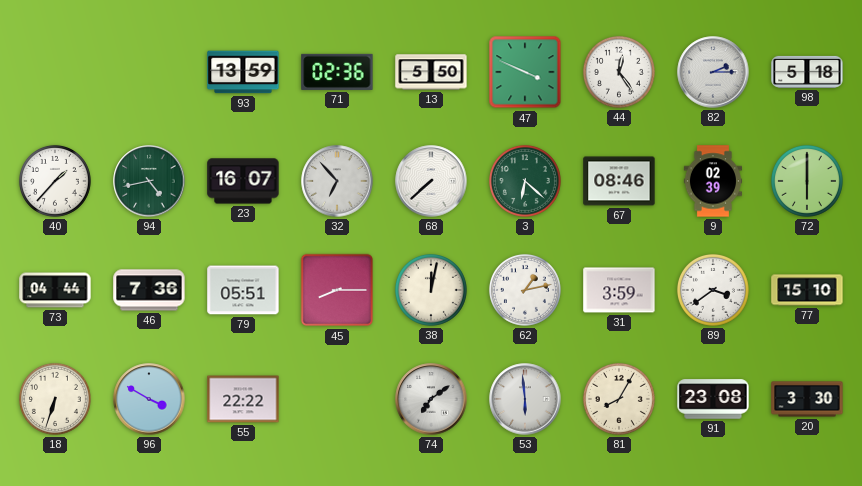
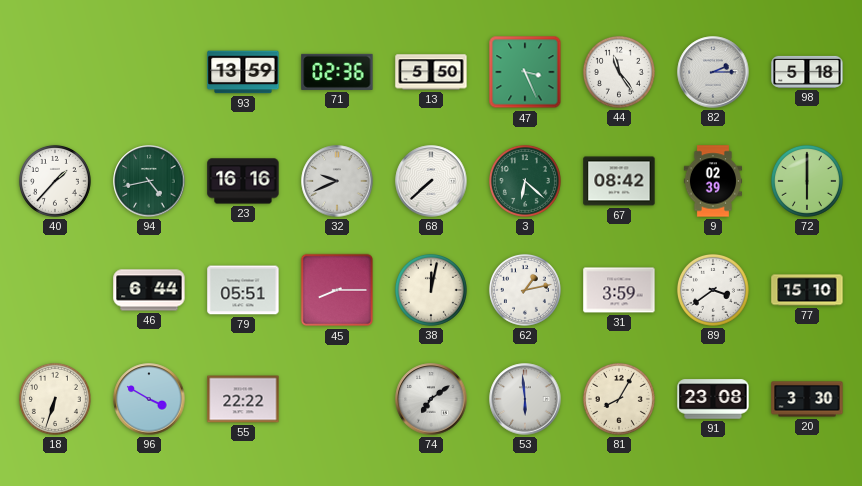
47: 3:49 -> 3:26 (525, 72)
44: 12:24 -> 11:24 (619, 72)
23: 16:07 -> 16:16 (243, 181)
32: 6:53 -> 9:41 (337, 181)
67: 08:46 -> 08:42 (619, 181)
73: 04:44 -> none (55, 290)
46: 7:36 -> 6:44 (149, 290)
